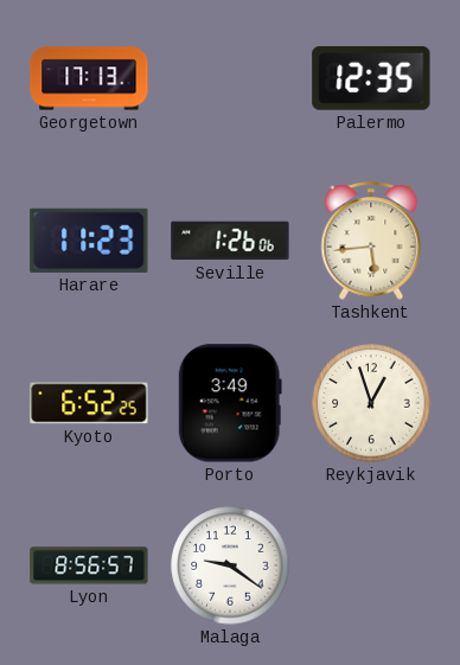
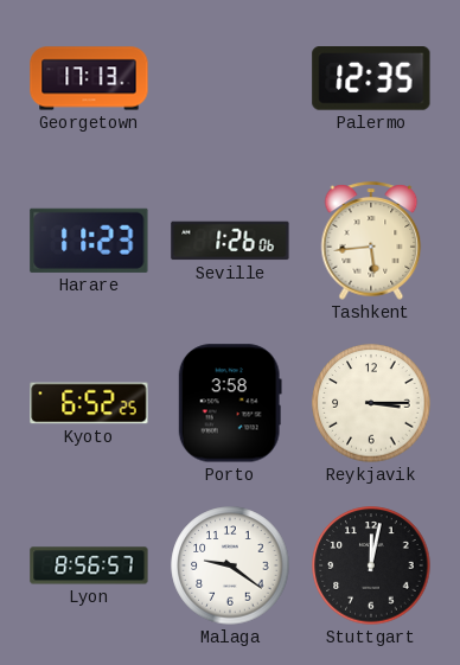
Porto: 3:49 -> 3:58 (230, 403)
Reykjavik: 12:57 -> 3:15 (371, 403)
Stuttgart: none -> 12:02 (371, 565)
